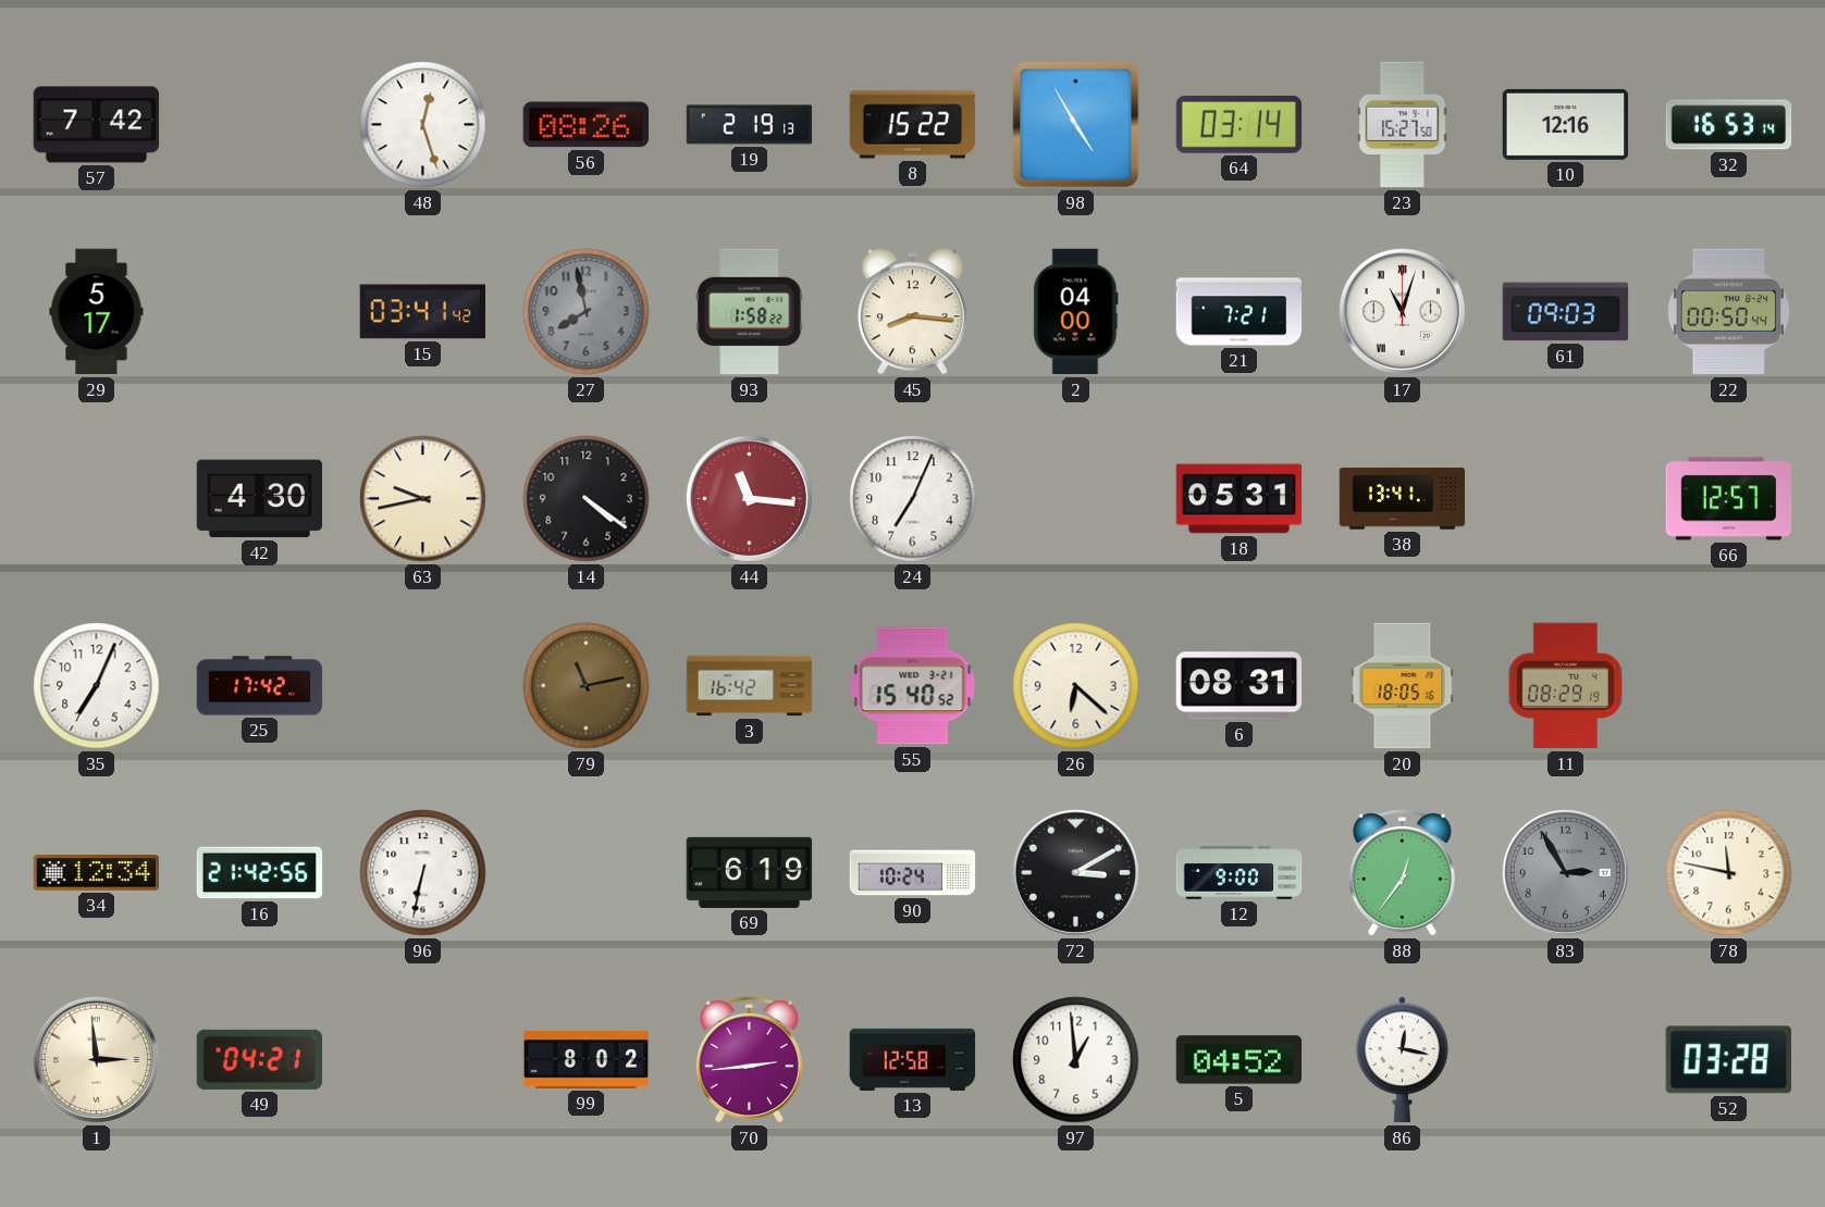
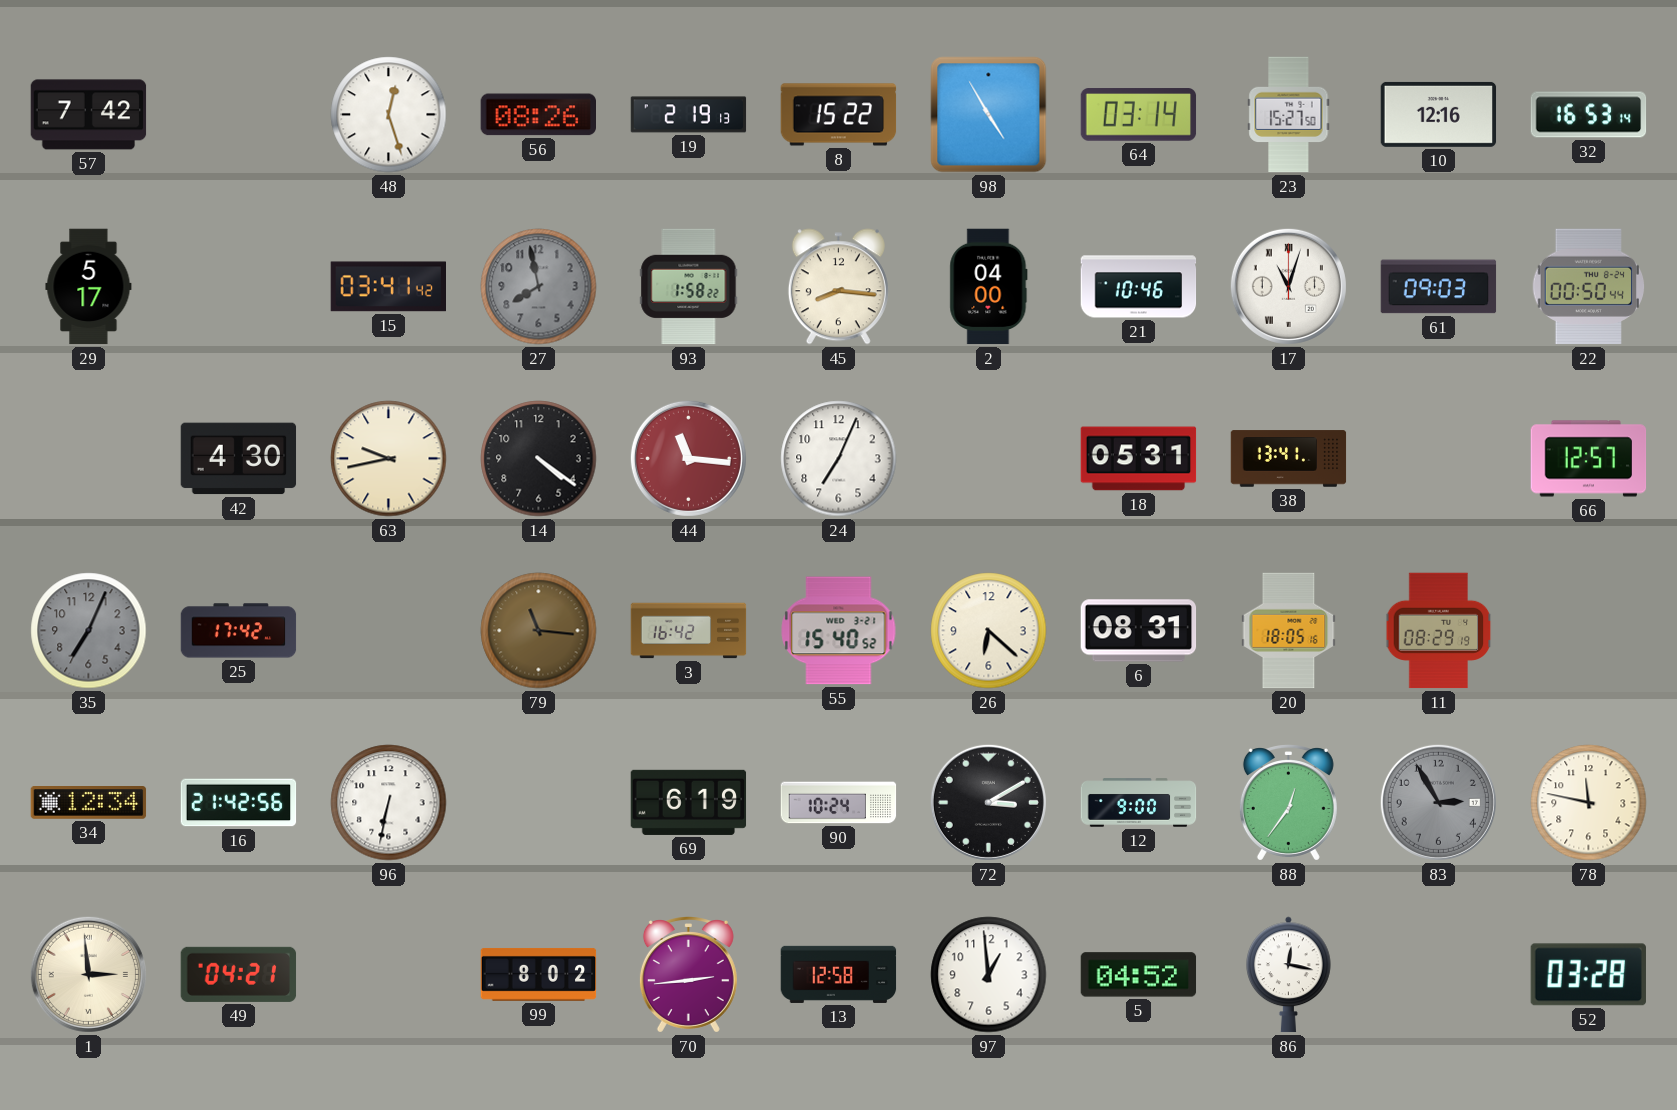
21: 7:21 -> 10:46 (1139, 287)
35 dial: white -> grey (89, 631)
79: 11:13 -> 11:16 (539, 631)
